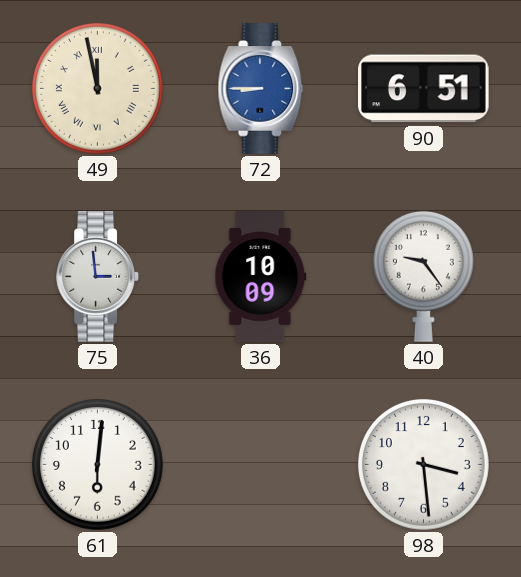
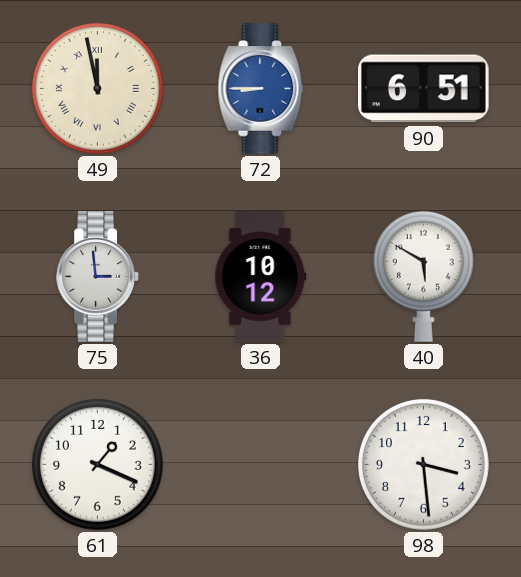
36: 10:09 -> 10:12 (261, 277)
40: 9:24 -> 5:50 (423, 276)
61: 6:01 -> 1:19 (97, 464)
